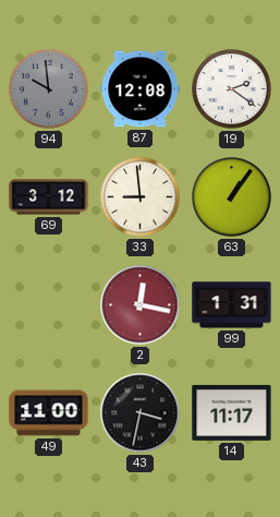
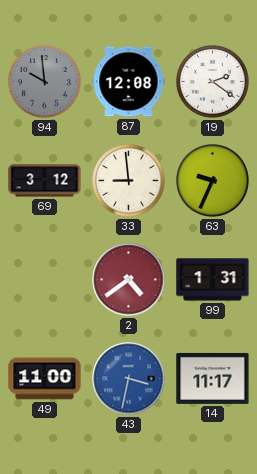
63: 1:06 -> 9:34 (213, 181)
2: 12:17 -> 4:39 (129, 280)
43 dial: black -> blue (129, 379)
